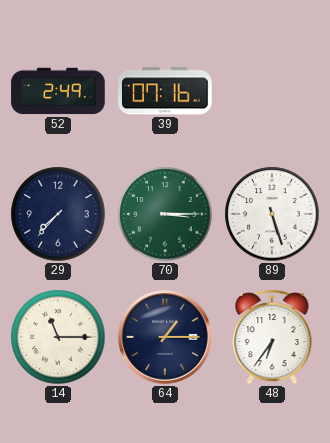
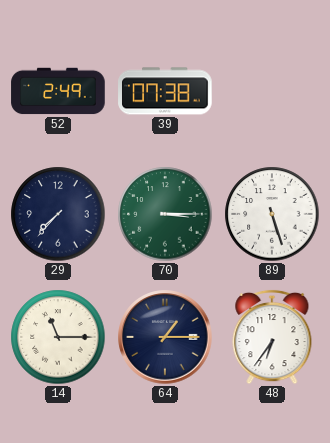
39: 07:16 -> 07:38 (165, 91)
